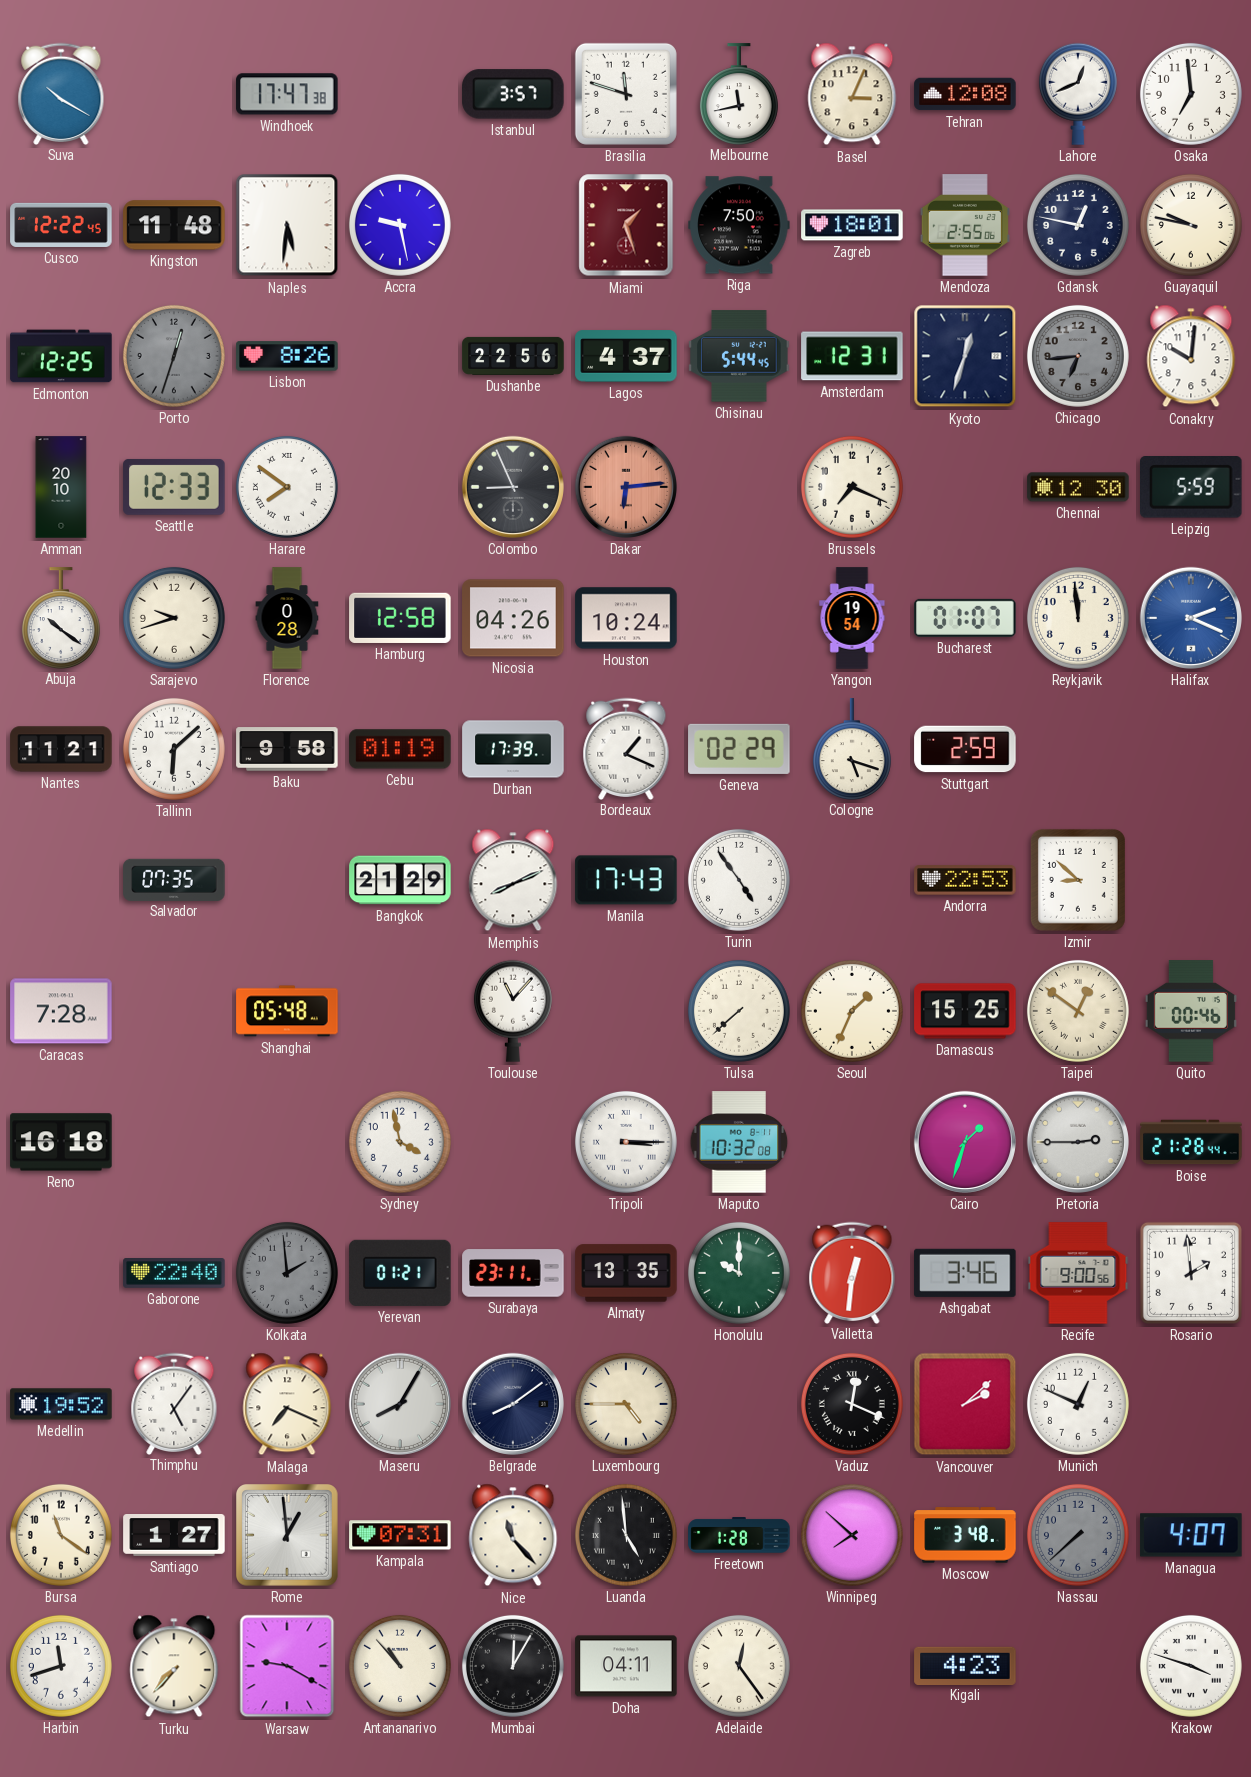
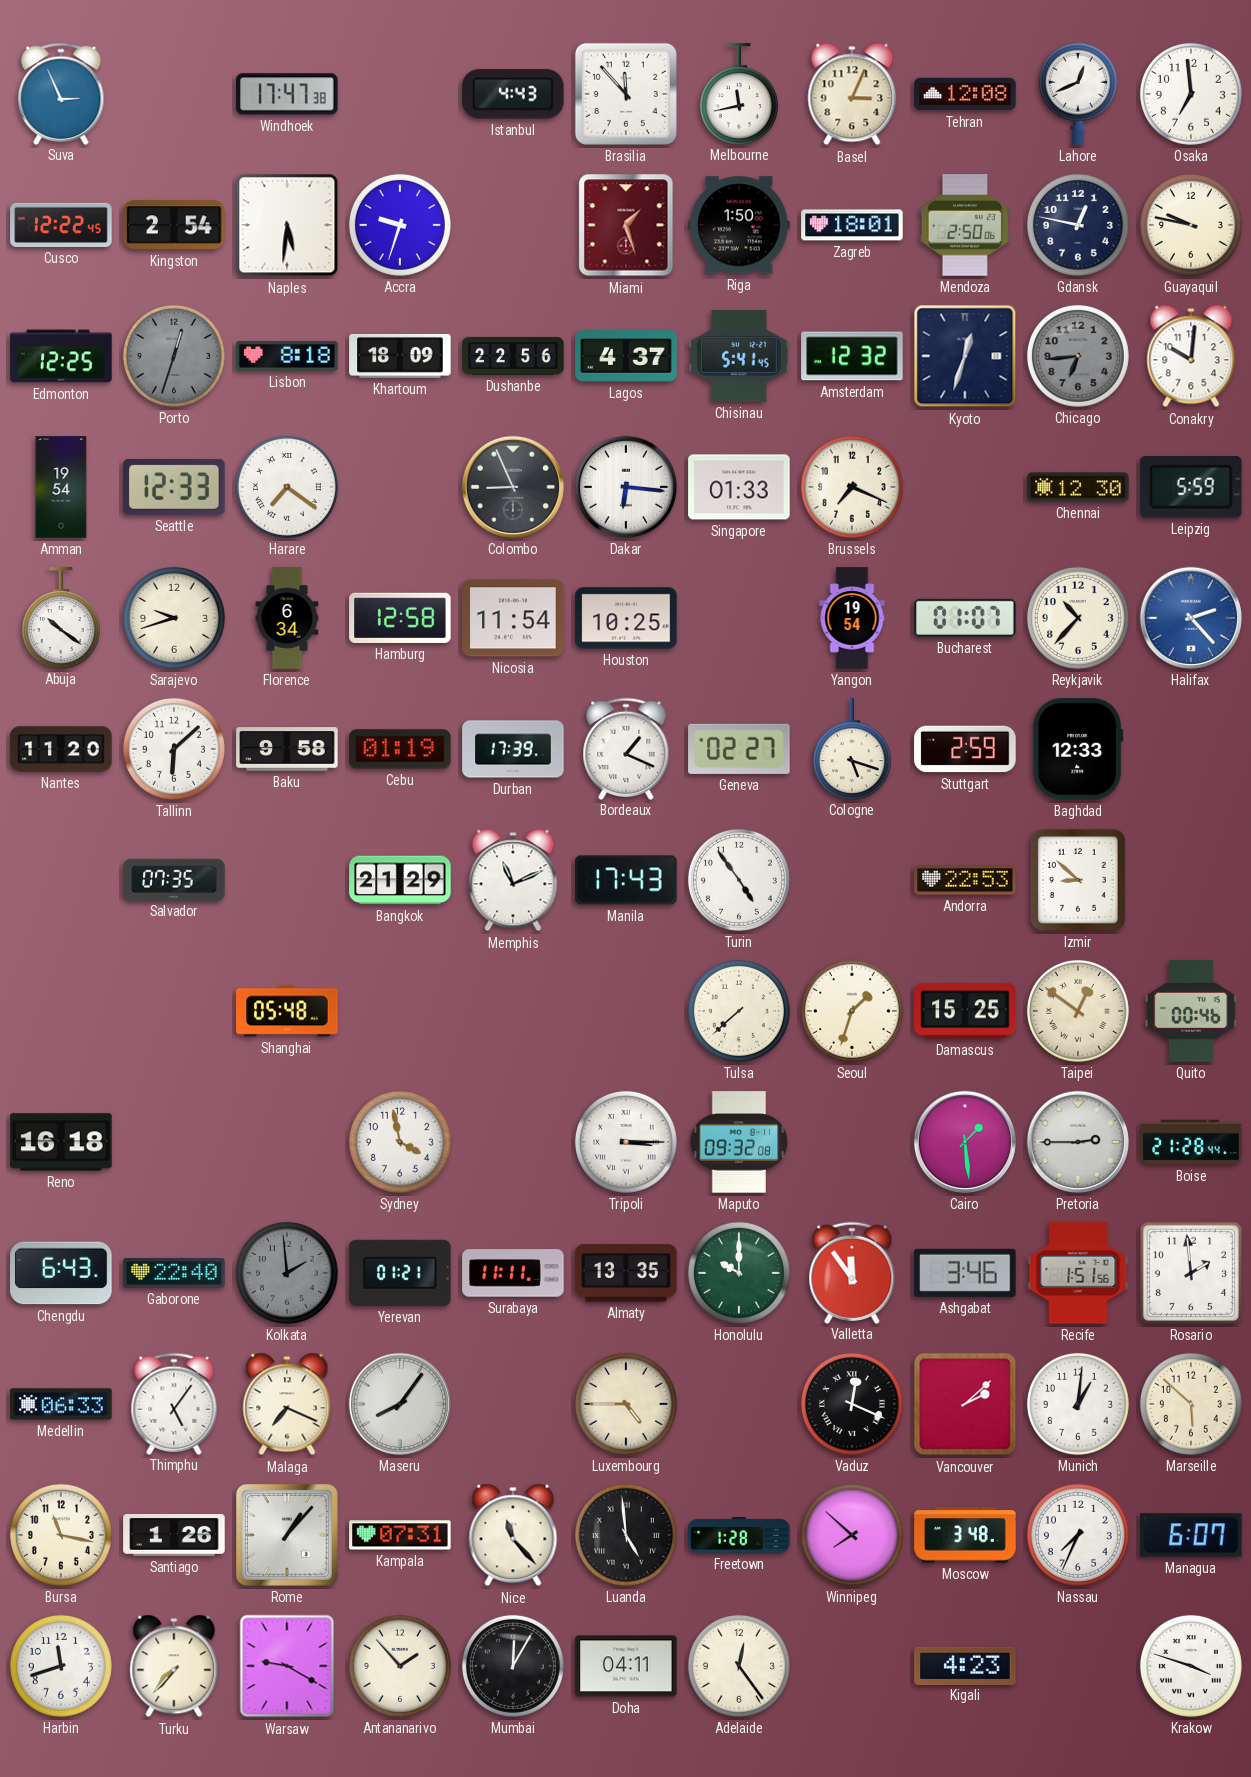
Suva: 10:20 -> 2:56 (61, 93)
Istanbul: 3:57 -> 4:43 (513, 94)
Brasilia: 11:48 -> 11:53 (626, 94)
Kingston: 11:48 -> 2:54 (174, 225)
Accra: 9:28 -> 9:33 (400, 225)
Riga: 7:50 -> 1:50 (739, 225)
Mendoza: 2:55 -> 2:50 (965, 225)
Lisbon: 8:26 -> 8:18 (287, 356)
Khartoum: none -> 18:09 (400, 357)
Chisinau: 5:44 -> 5:41 (739, 356)
Amsterdam: 12:31 -> 12:32 (852, 356)
Amman: 20:10 -> 19:54 (61, 487)
Harare: 7:51 -> 7:21 (287, 487)
Dakar: 6:14 -> 6:16 (626, 487)
Dakar dial: salmon -> white (626, 487)
Singapore: none -> 01:33 (739, 487)
Florence: 0:28 -> 6:34 (287, 618)
Nicosia: 04:26 -> 11:54 (513, 618)
Houston: 10:24 -> 10:25 (626, 618)
Reykjavik: 11:59 -> 10:37 (1078, 618)
Halifax: 2:19 -> 2:23 (1191, 618)
Nantes: 11:21 -> 11:20 (61, 749)
Geneva: 02:29 -> 02:27 (739, 749)
Baghdad: none -> 12:33 (1078, 749)
Memphis: 8:11 -> 11:11 (513, 880)
Caracas: 7:28 -> none (61, 1011)
Toulouse: 11:07 -> none (513, 1011)
Seoul: 1:34 -> 1:33 (852, 1011)
Maputo: 10:32 -> 09:32 (739, 1142)
Cairo: 1:33 -> 1:29 (965, 1142)
Chengdu: none -> 6:43 (61, 1273)
Surabaya: 23:11 -> 11:11 (513, 1273)
Valletta: 12:31 -> 11:54 (852, 1272)
Recife: 9:00 -> 1:51 (1078, 1273)
Medellin: 19:52 -> 06:33 (61, 1404)
Maseru: 8:05 -> 8:06 (400, 1404)
Belgrade: 8:09 -> none (513, 1404)
Munich: 12:49 -> 1:01 (1078, 1404)
Marseille: none -> 5:52 (1191, 1404)
Bursa: 11:21 -> 11:17 (61, 1535)
Santiago: 1:27 -> 1:26 (174, 1536)
Rome: 12:59 -> 1:07 (288, 1536)
Nassau: 7:38 -> 7:34 (1078, 1535)
Nassau dial: grey -> white (1078, 1535)
Managua: 4:07 -> 6:07 (1191, 1535)
Antananarivo: 10:53 -> 1:53 (400, 1666)
